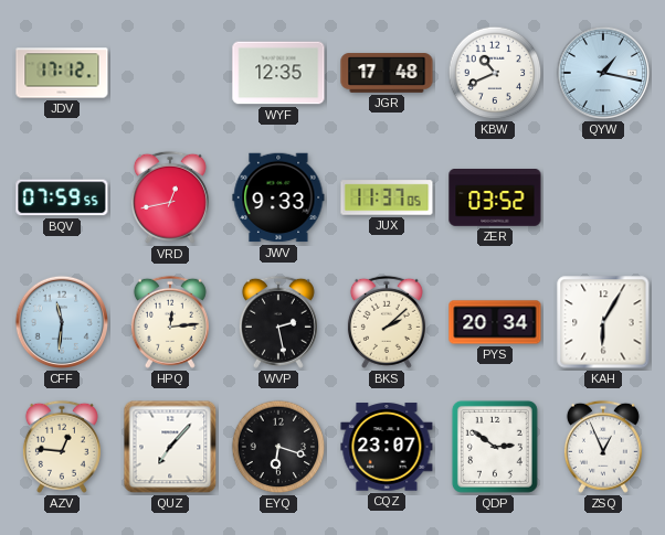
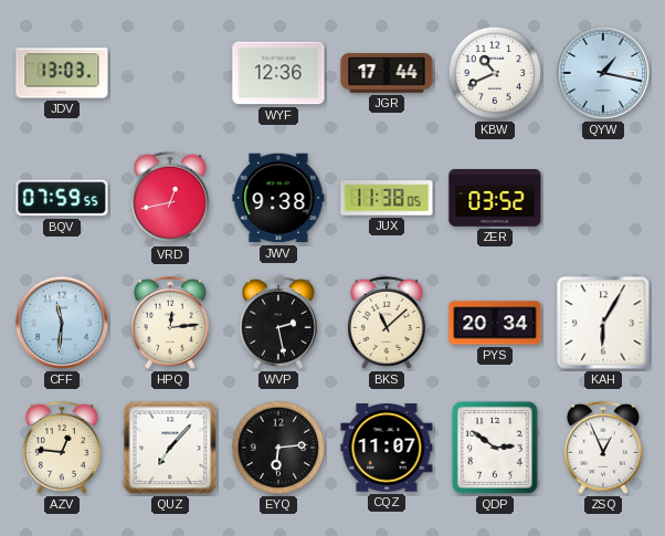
JDV: 17:12 -> 13:03 (62, 73)
WYF: 12:35 -> 12:36 (278, 73)
JGR: 17:48 -> 17:44 (387, 73)
JWV: 9:33 -> 9:38 (278, 198)
JUX: 11:37 -> 11:38 (387, 198)
BKS: 2:08 -> 11:08 (387, 323)
EYQ: 6:18 -> 6:14 (278, 448)
CQZ: 23:07 -> 11:07 (387, 448)
